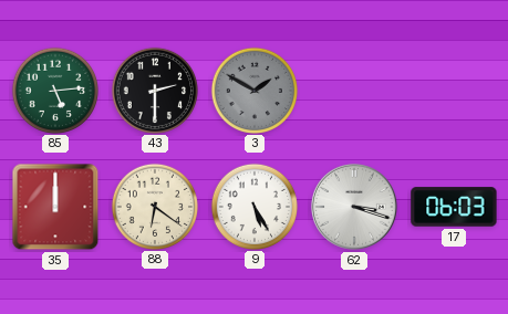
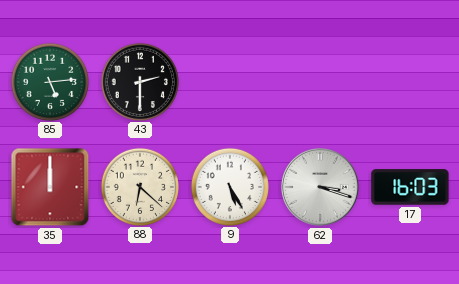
3: 1:50 -> none (253, 90)
88: 6:21 -> 6:22 (139, 186)
17: 06:03 -> 16:03 (410, 187)
